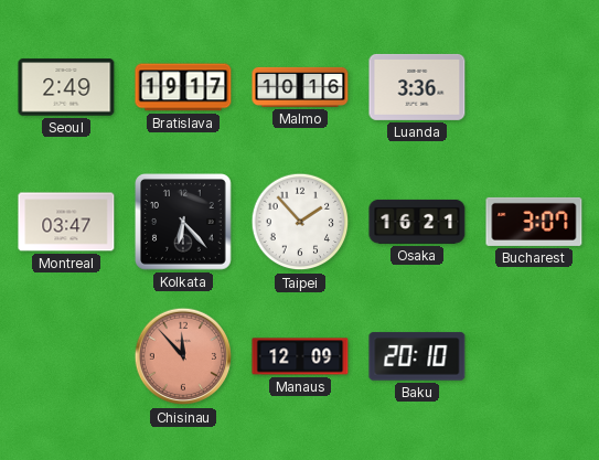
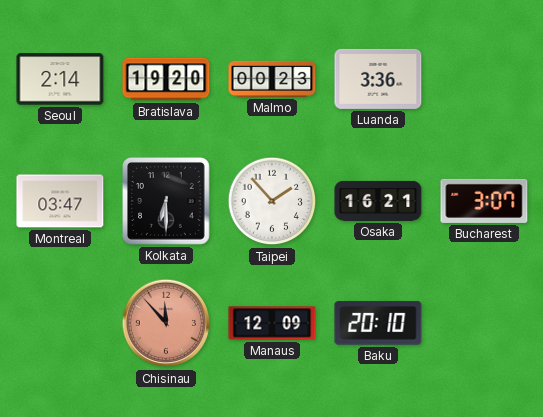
Seoul: 2:49 -> 2:14 (60, 79)
Bratislava: 19:17 -> 19:20 (166, 79)
Malmo: 10:16 -> 00:23 (272, 79)
Kolkata: 6:23 -> 6:30 (167, 202)
